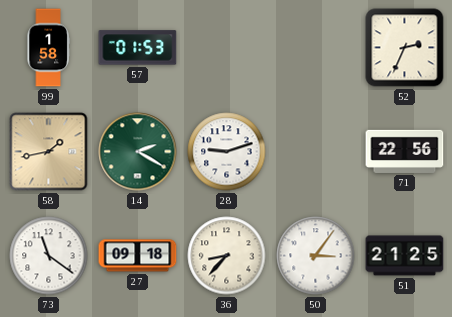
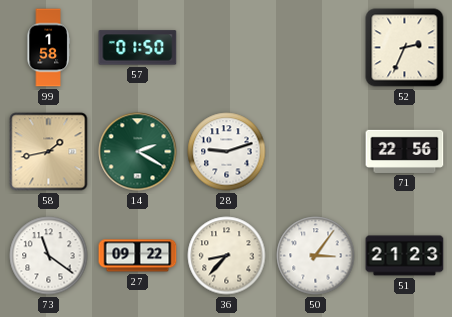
57: 01:53 -> 01:50 (138, 48)
27: 09:18 -> 09:22 (138, 256)
51: 21:25 -> 21:23 (405, 256)
